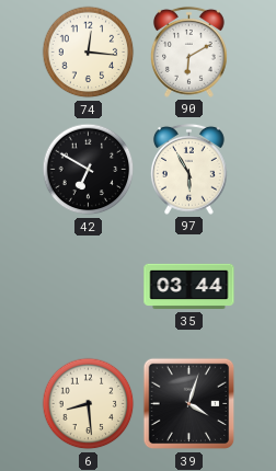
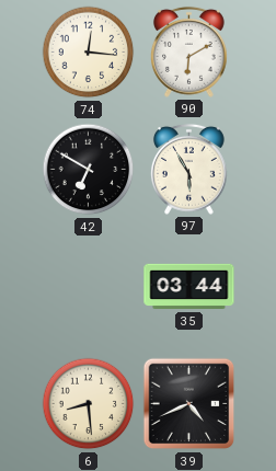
39: 4:03 -> 4:41 (189, 404)
